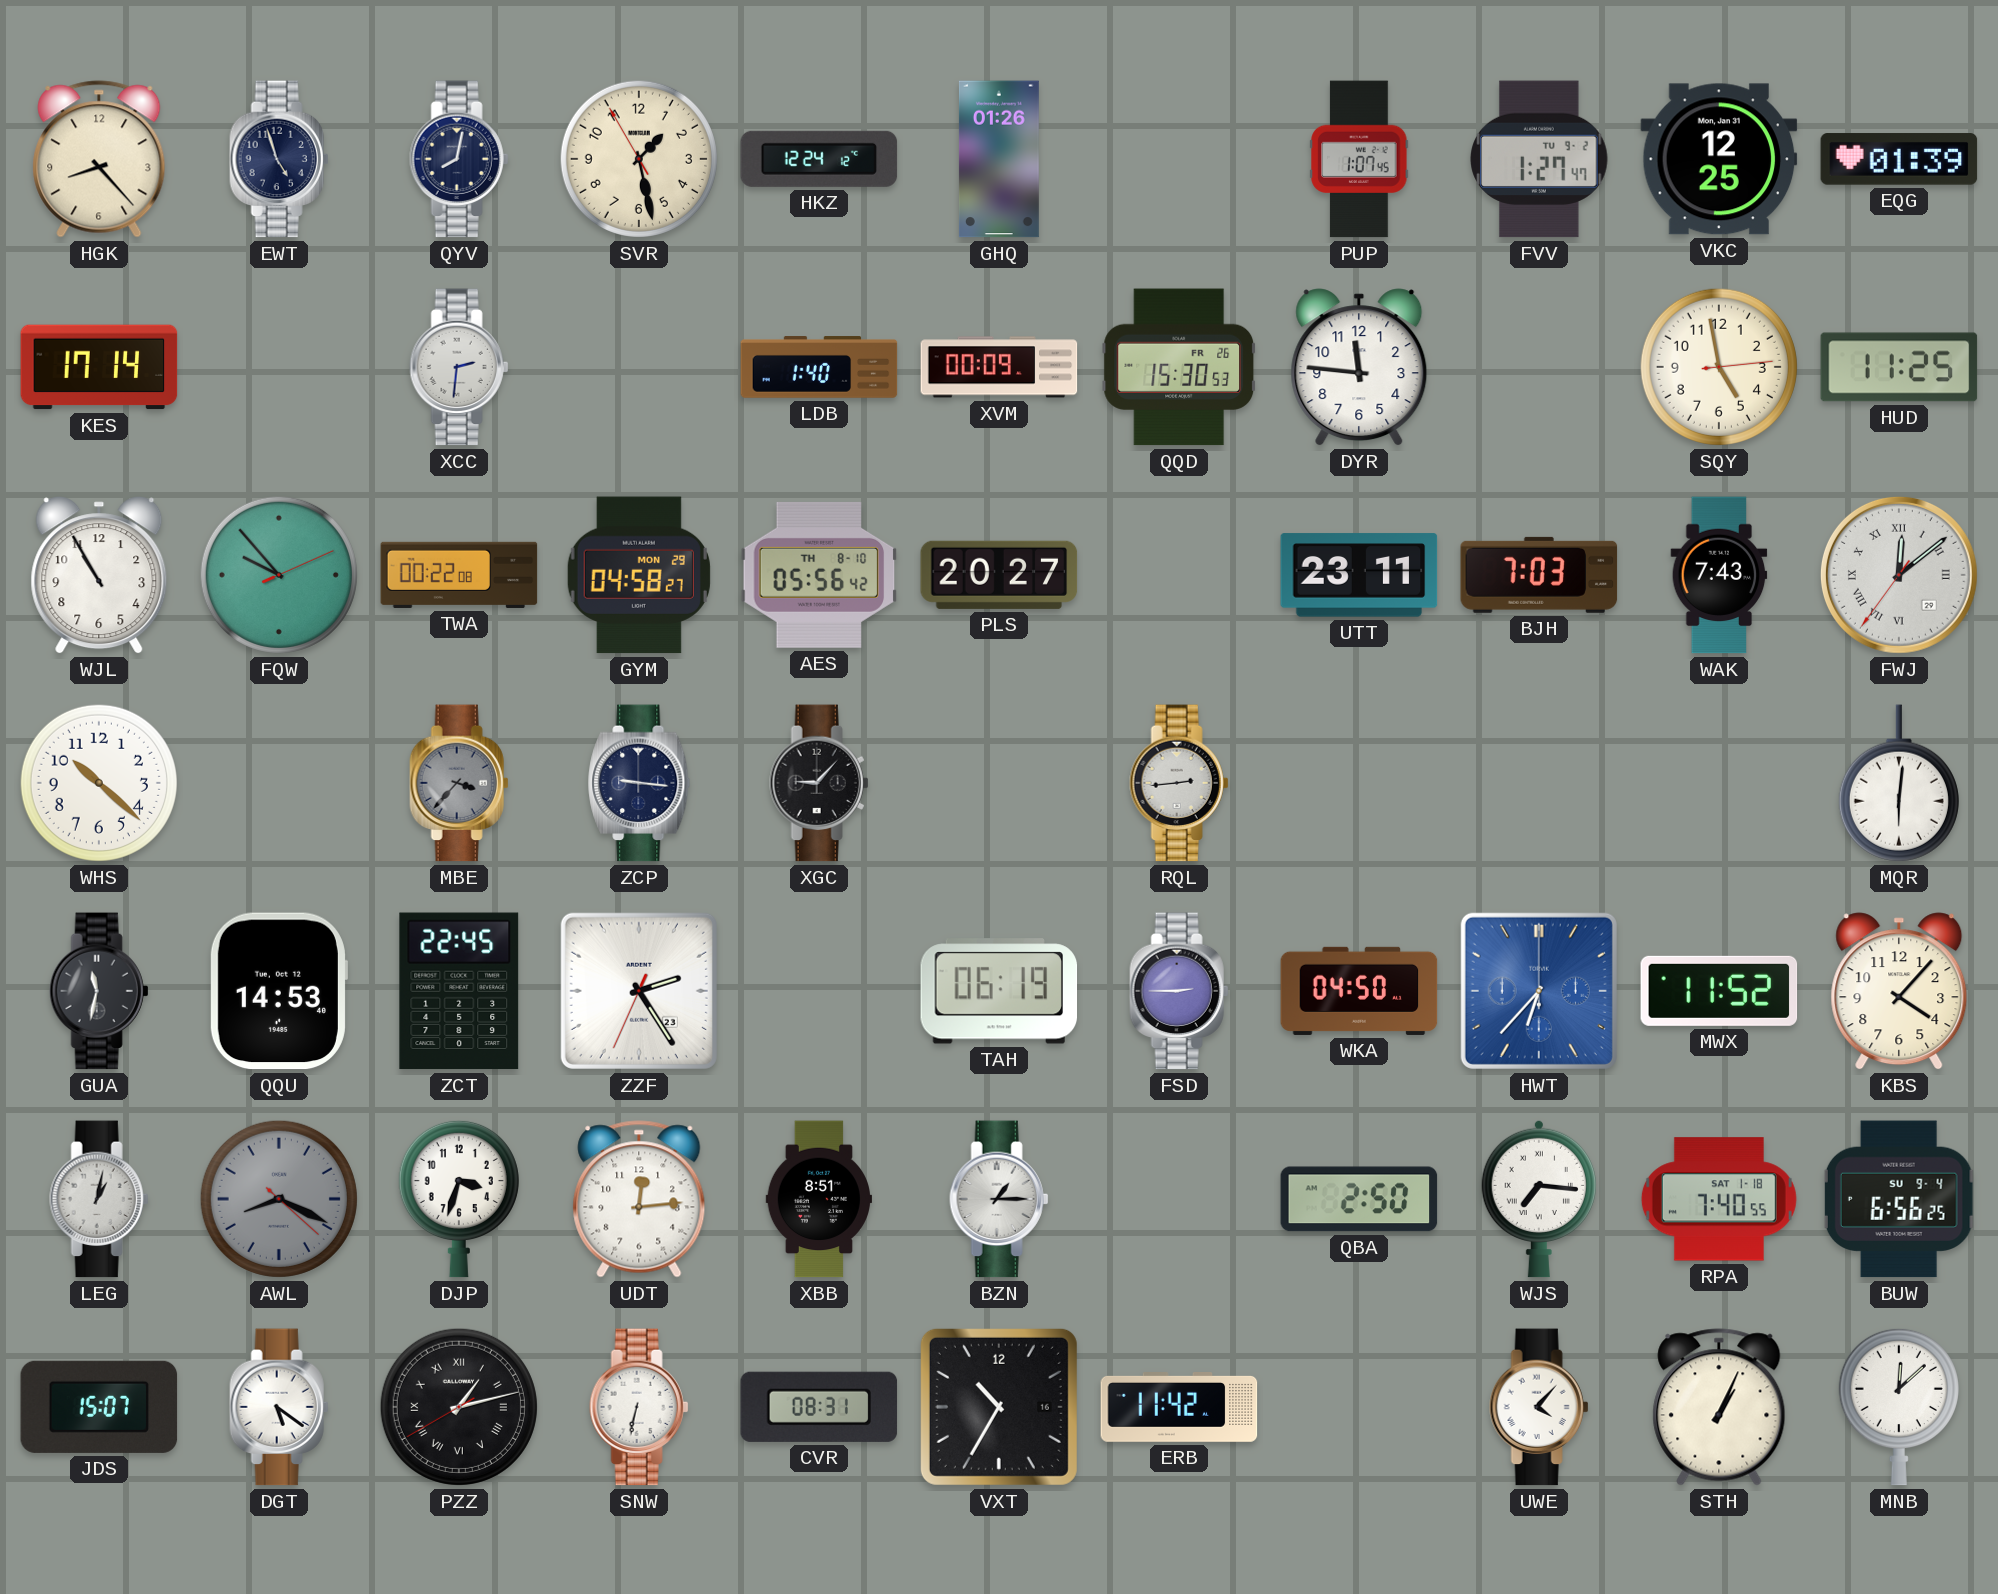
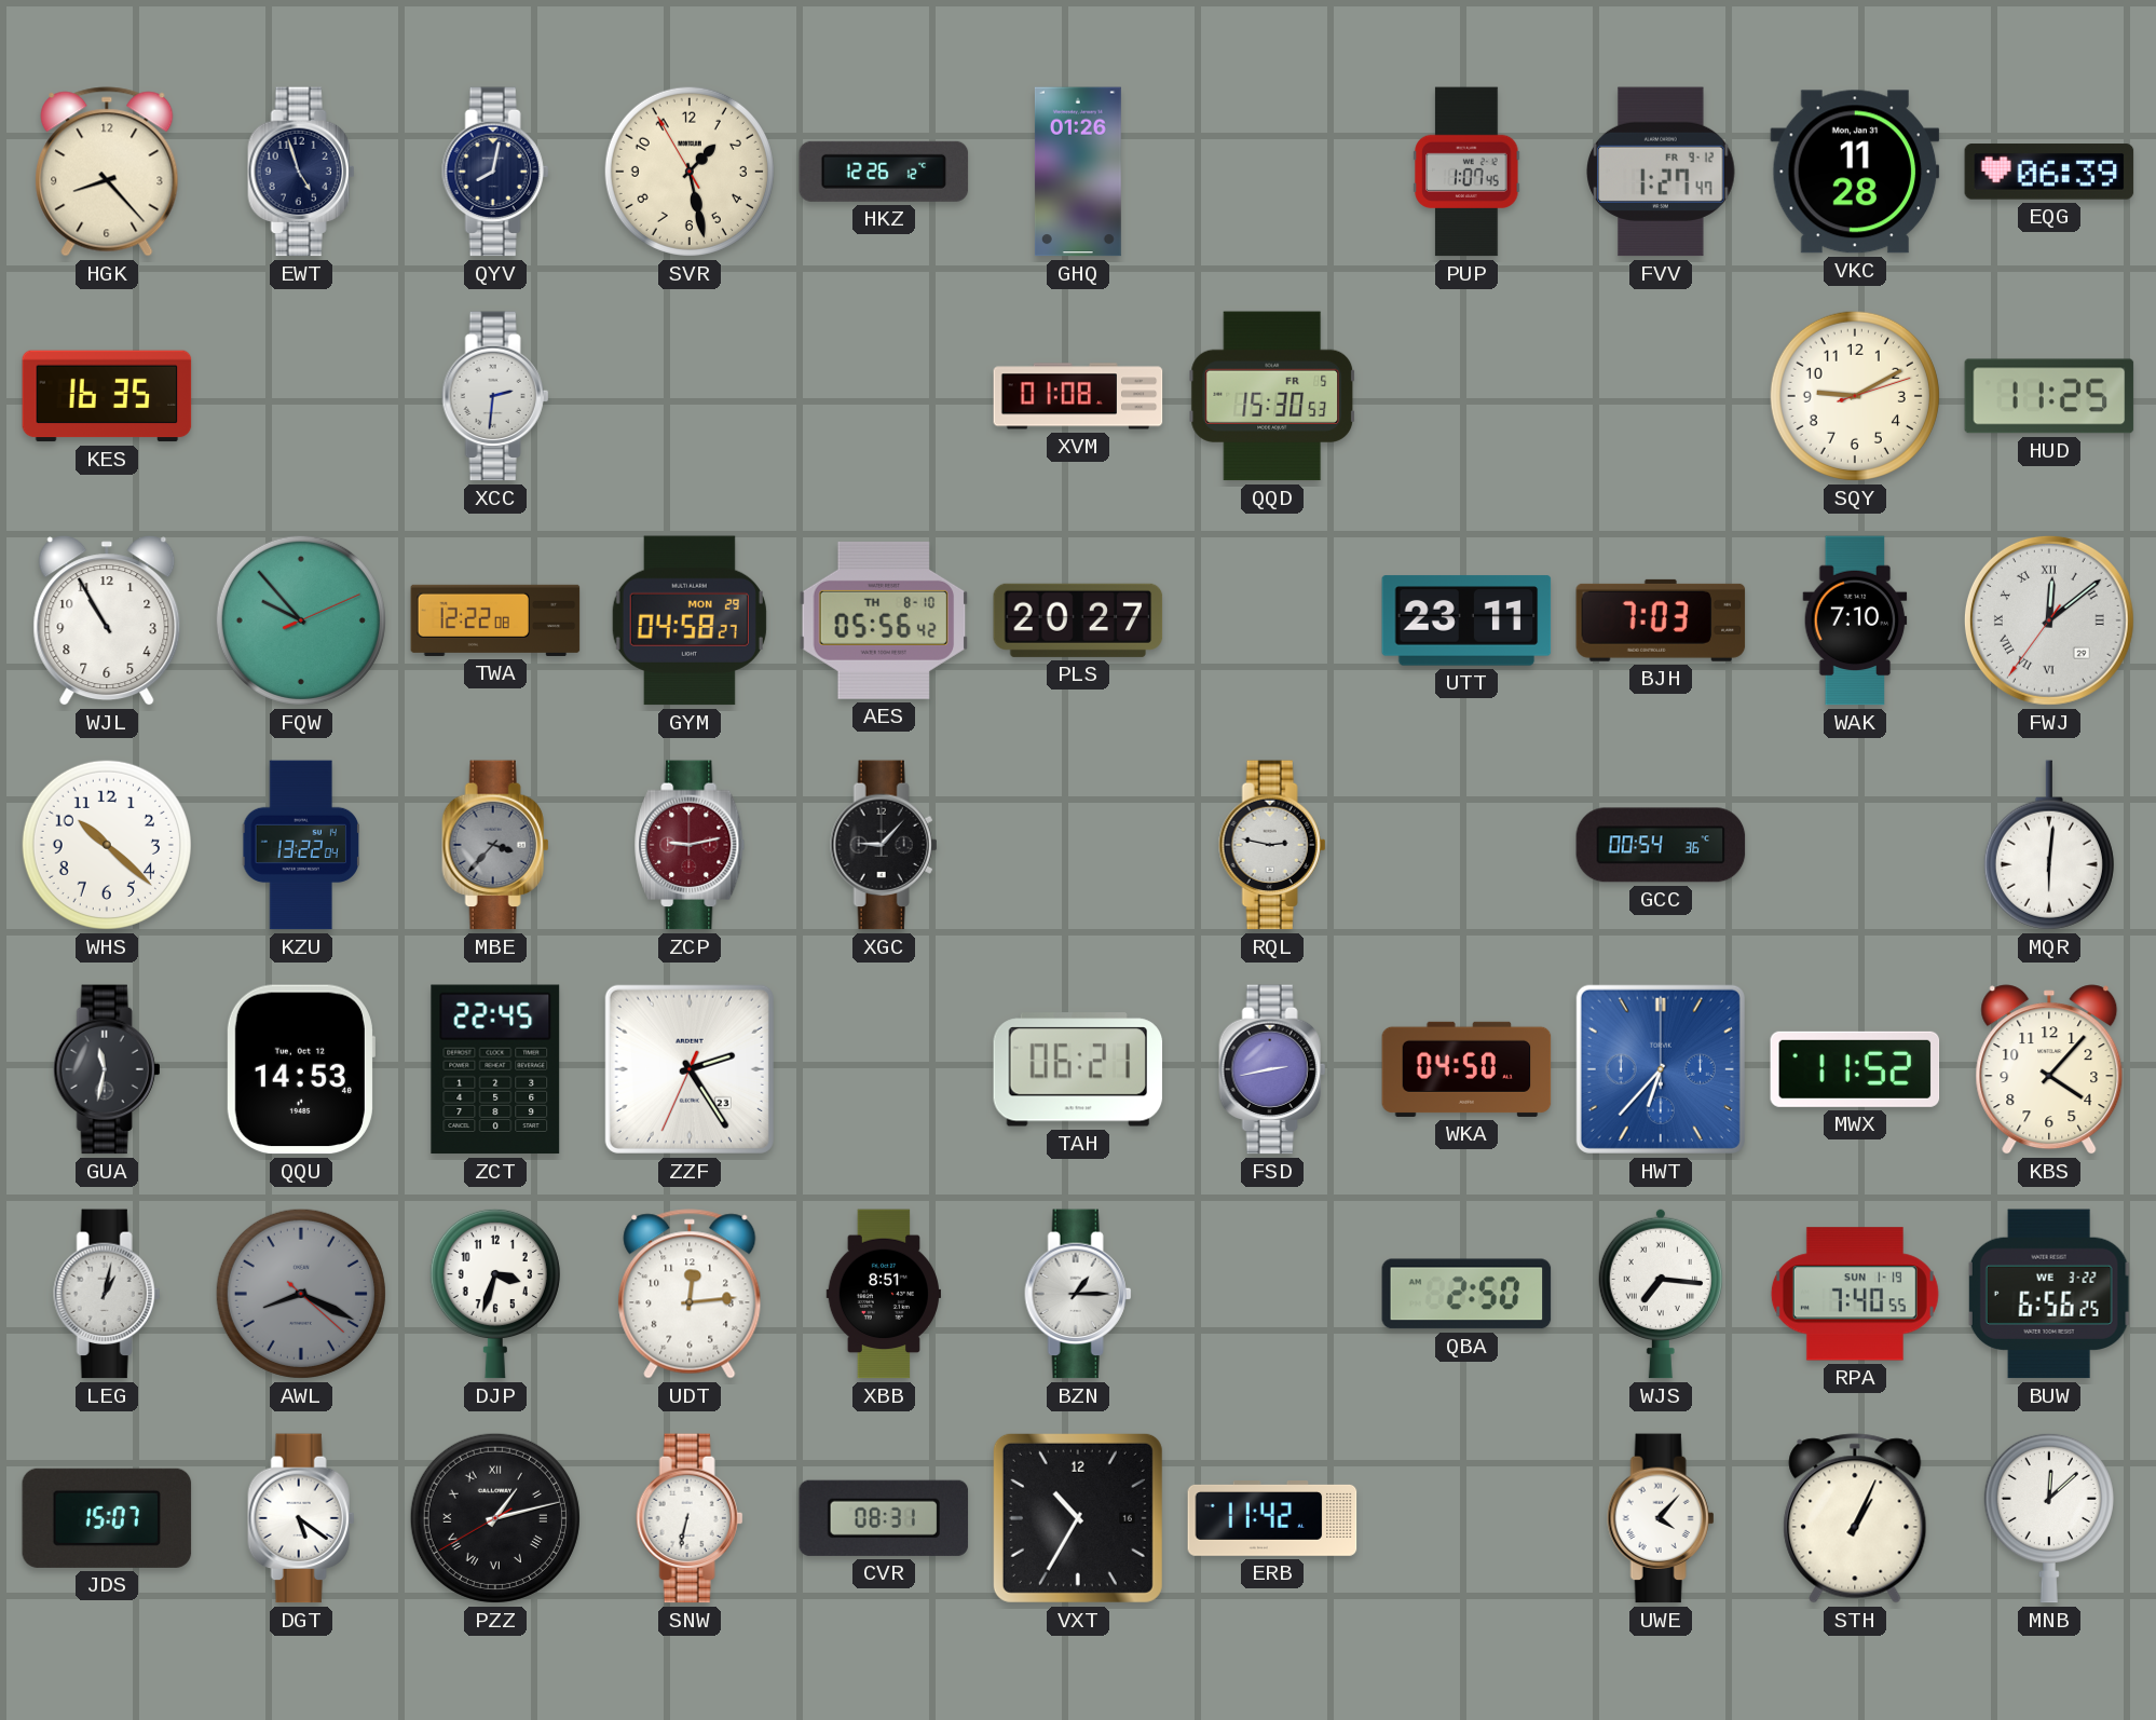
HKZ: 12:24 -> 12:26 (884, 172)
FVV date: TU 9-2 -> FR 9-12 (1661, 172)
VKC: 12:25 -> 11:28 (1855, 172)
EQG: 01:39 -> 06:39 (2049, 172)
KES: 17:14 -> 16:35 (107, 396)
LDB: 1:40 -> none (819, 367)
XVM: 00:09 -> 01:08 (1078, 396)
QQD date: FR 26 -> FR 5 (1272, 396)
DYR: 11:46 -> none (1359, 367)
SQY: 4:58 -> 9:10 (1855, 396)
TWA: 00:22 -> 12:22 (495, 620)
WAK: 7:43 -> 7:10 (1855, 620)
KZU: none -> 13:22 (300, 845)
ZCP: 9:16 -> 9:13 (691, 845)
ZCP dial: navy -> burgundy (691, 845)
RQL: 2:44 -> 2:47 (1272, 845)
GCC: none -> 00:54 (1661, 845)
TAH: 06:19 -> 06:21 (1078, 1069)
FSD: 2:45 -> 2:43 (1272, 1069)
RPA date: SAT 1-18 -> SUN 1-19 (1855, 1294)
BUW date: SU 9-4 -> WE 3-22 (2049, 1294)
